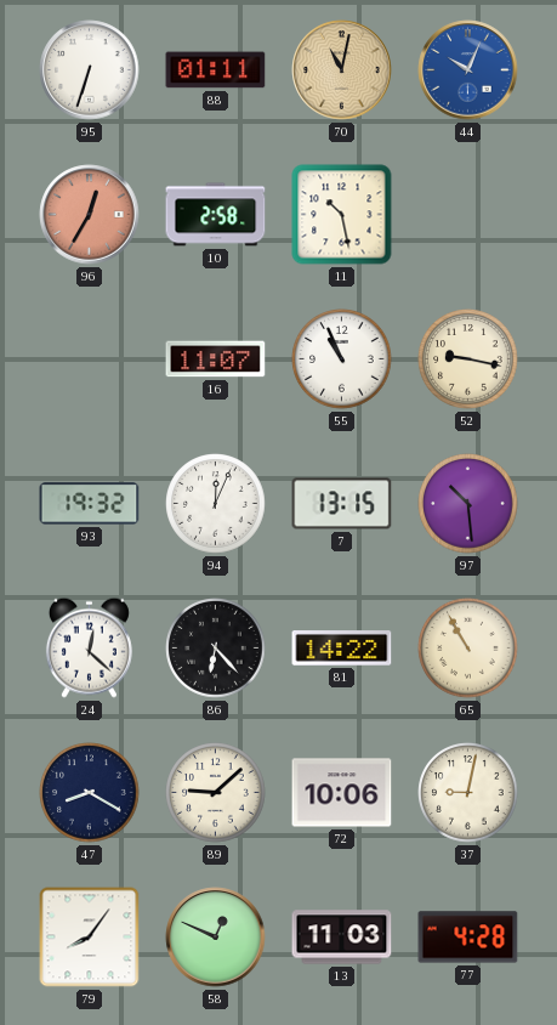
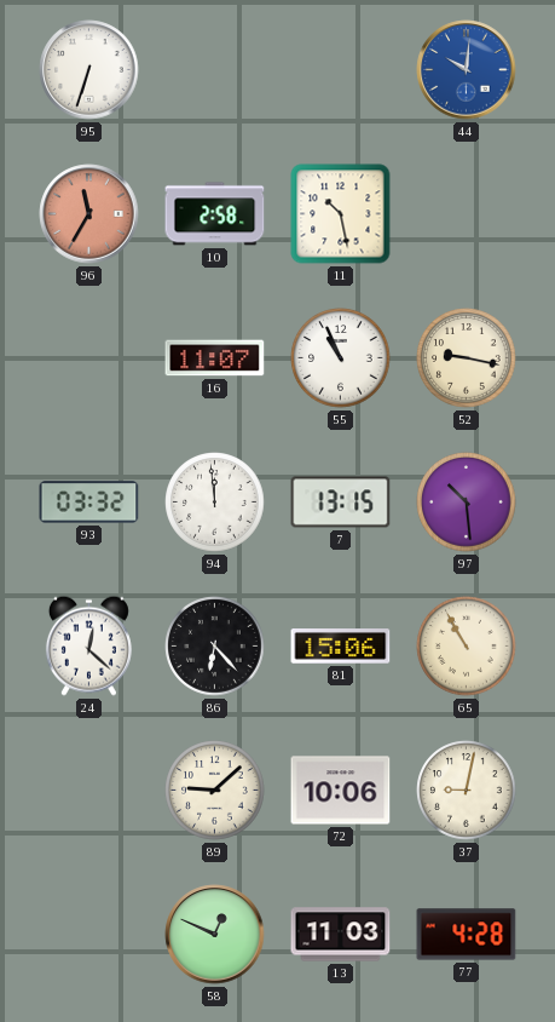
88: 01:11 -> none (216, 70)
70: 11:02 -> none (342, 70)
44: 10:04 -> 10:01 (467, 70)
96: 12:35 -> 11:35 (89, 214)
93: 19:32 -> 03:32 (89, 503)
94: 12:04 -> 11:59 (215, 503)
81: 14:22 -> 15:06 (341, 647)
47: 8:20 -> none (90, 793)
79: 8:06 -> none (90, 938)
